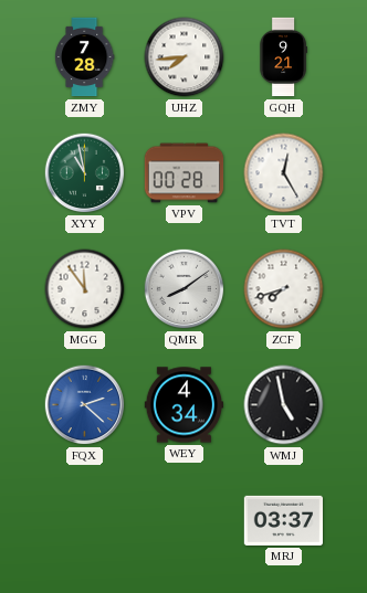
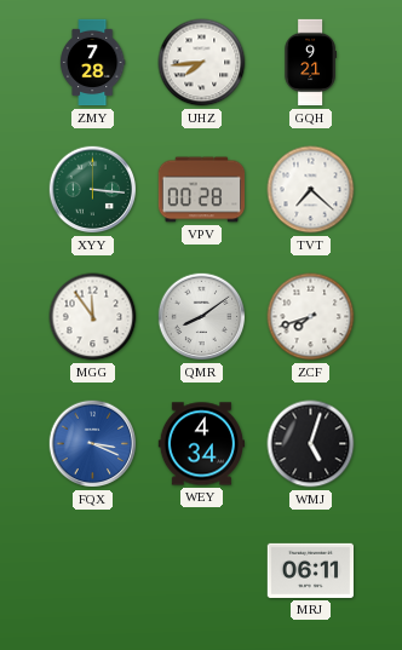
XYY: 10:58 -> 3:16 (93, 190)
TVT: 12:25 -> 7:22 (311, 190)
FQX: 2:22 -> 3:19 (93, 444)
WMJ: 4:58 -> 5:03 (311, 444)
MRJ: 03:37 -> 06:11 (310, 570)
